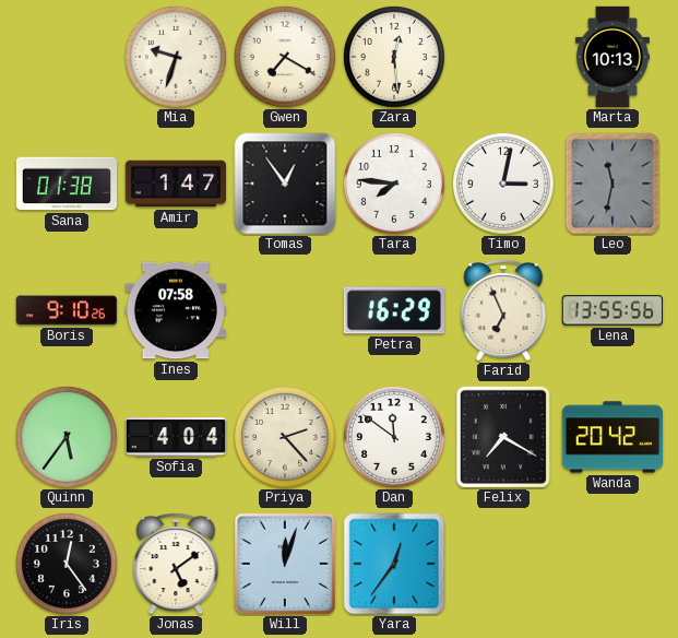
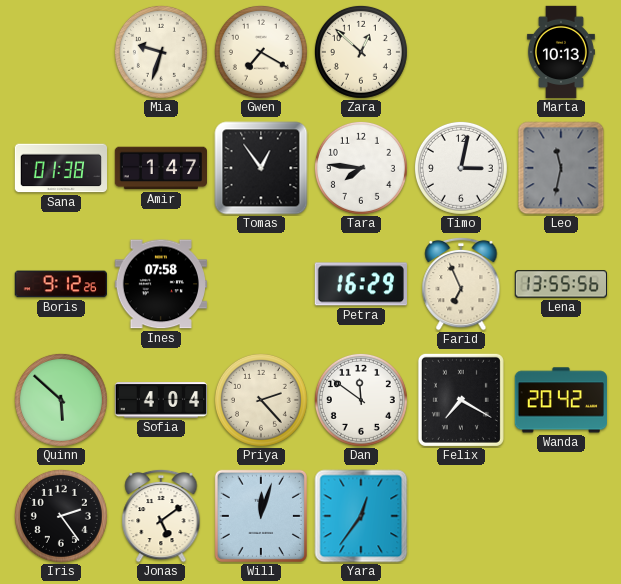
Zara: 12:29 -> 12:52 (361, 52)
Boris: 9:10 -> 9:12 (61, 284)
Quinn: 5:36 -> 5:52 (61, 400)
Iris: 12:24 -> 2:24 (61, 516)
